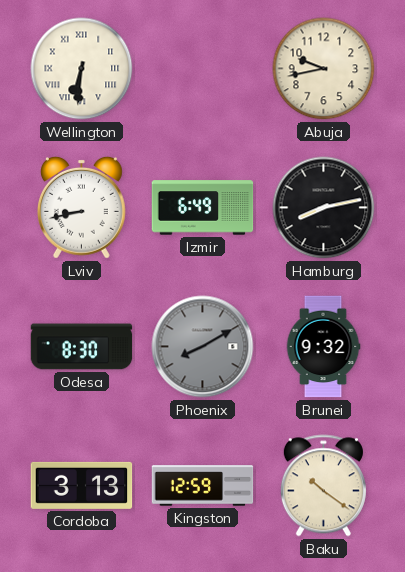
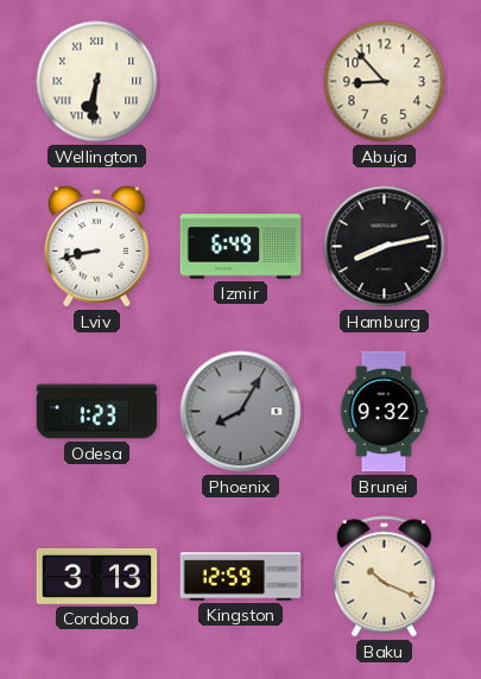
Abuja: 9:43 -> 8:53 (385, 82)
Odesa: 8:30 -> 1:23 (97, 412)
Phoenix: 8:10 -> 8:05 (241, 412)
Baku: 10:21 -> 10:19 (384, 577)
